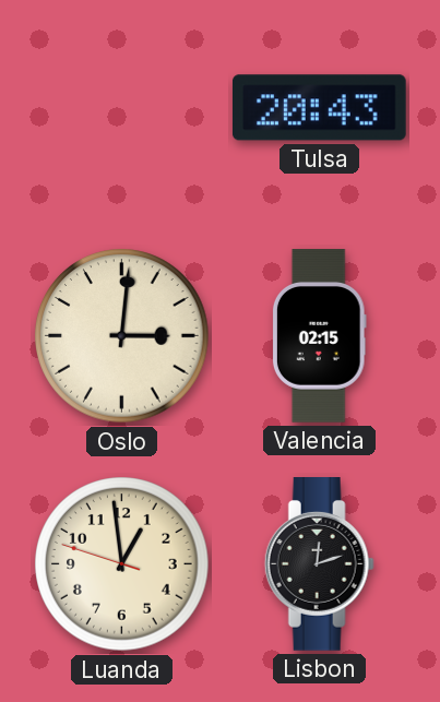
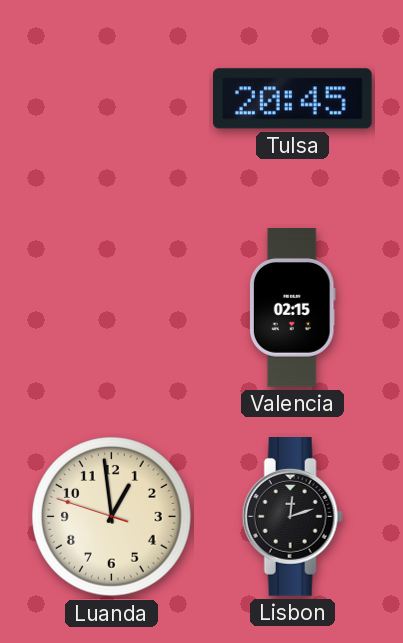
Tulsa: 20:43 -> 20:45 (292, 99)
Oslo: 3:01 -> none (122, 336)
